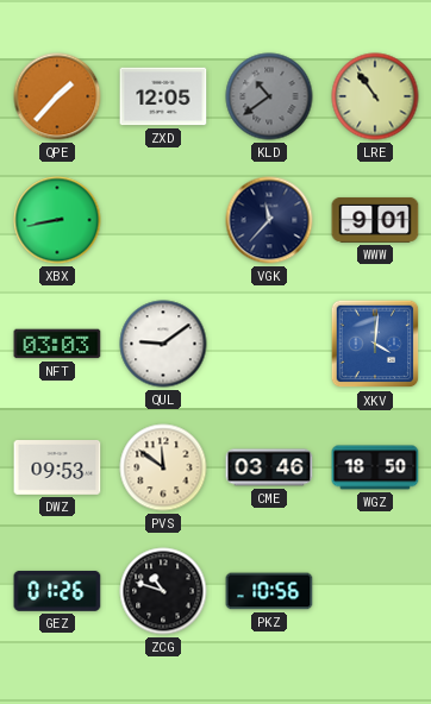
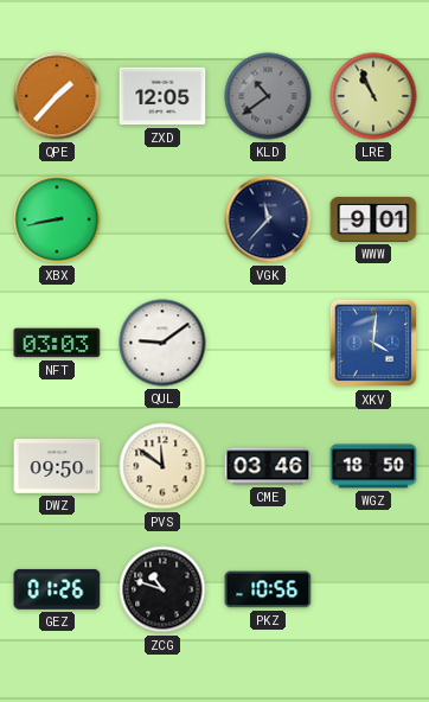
LRE: 10:54 -> 10:56 (373, 96)
DWZ: 09:53 -> 09:50 (57, 467)
